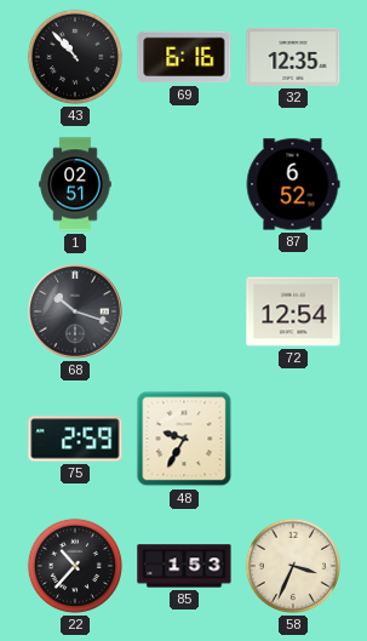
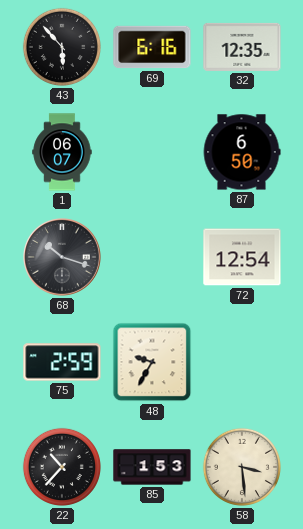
43: 10:53 -> 5:53 (62, 47)
1: 02:51 -> 06:07 (62, 152)
87: 6:52 -> 6:50 (242, 152)
58: 3:34 -> 3:29 (242, 467)
